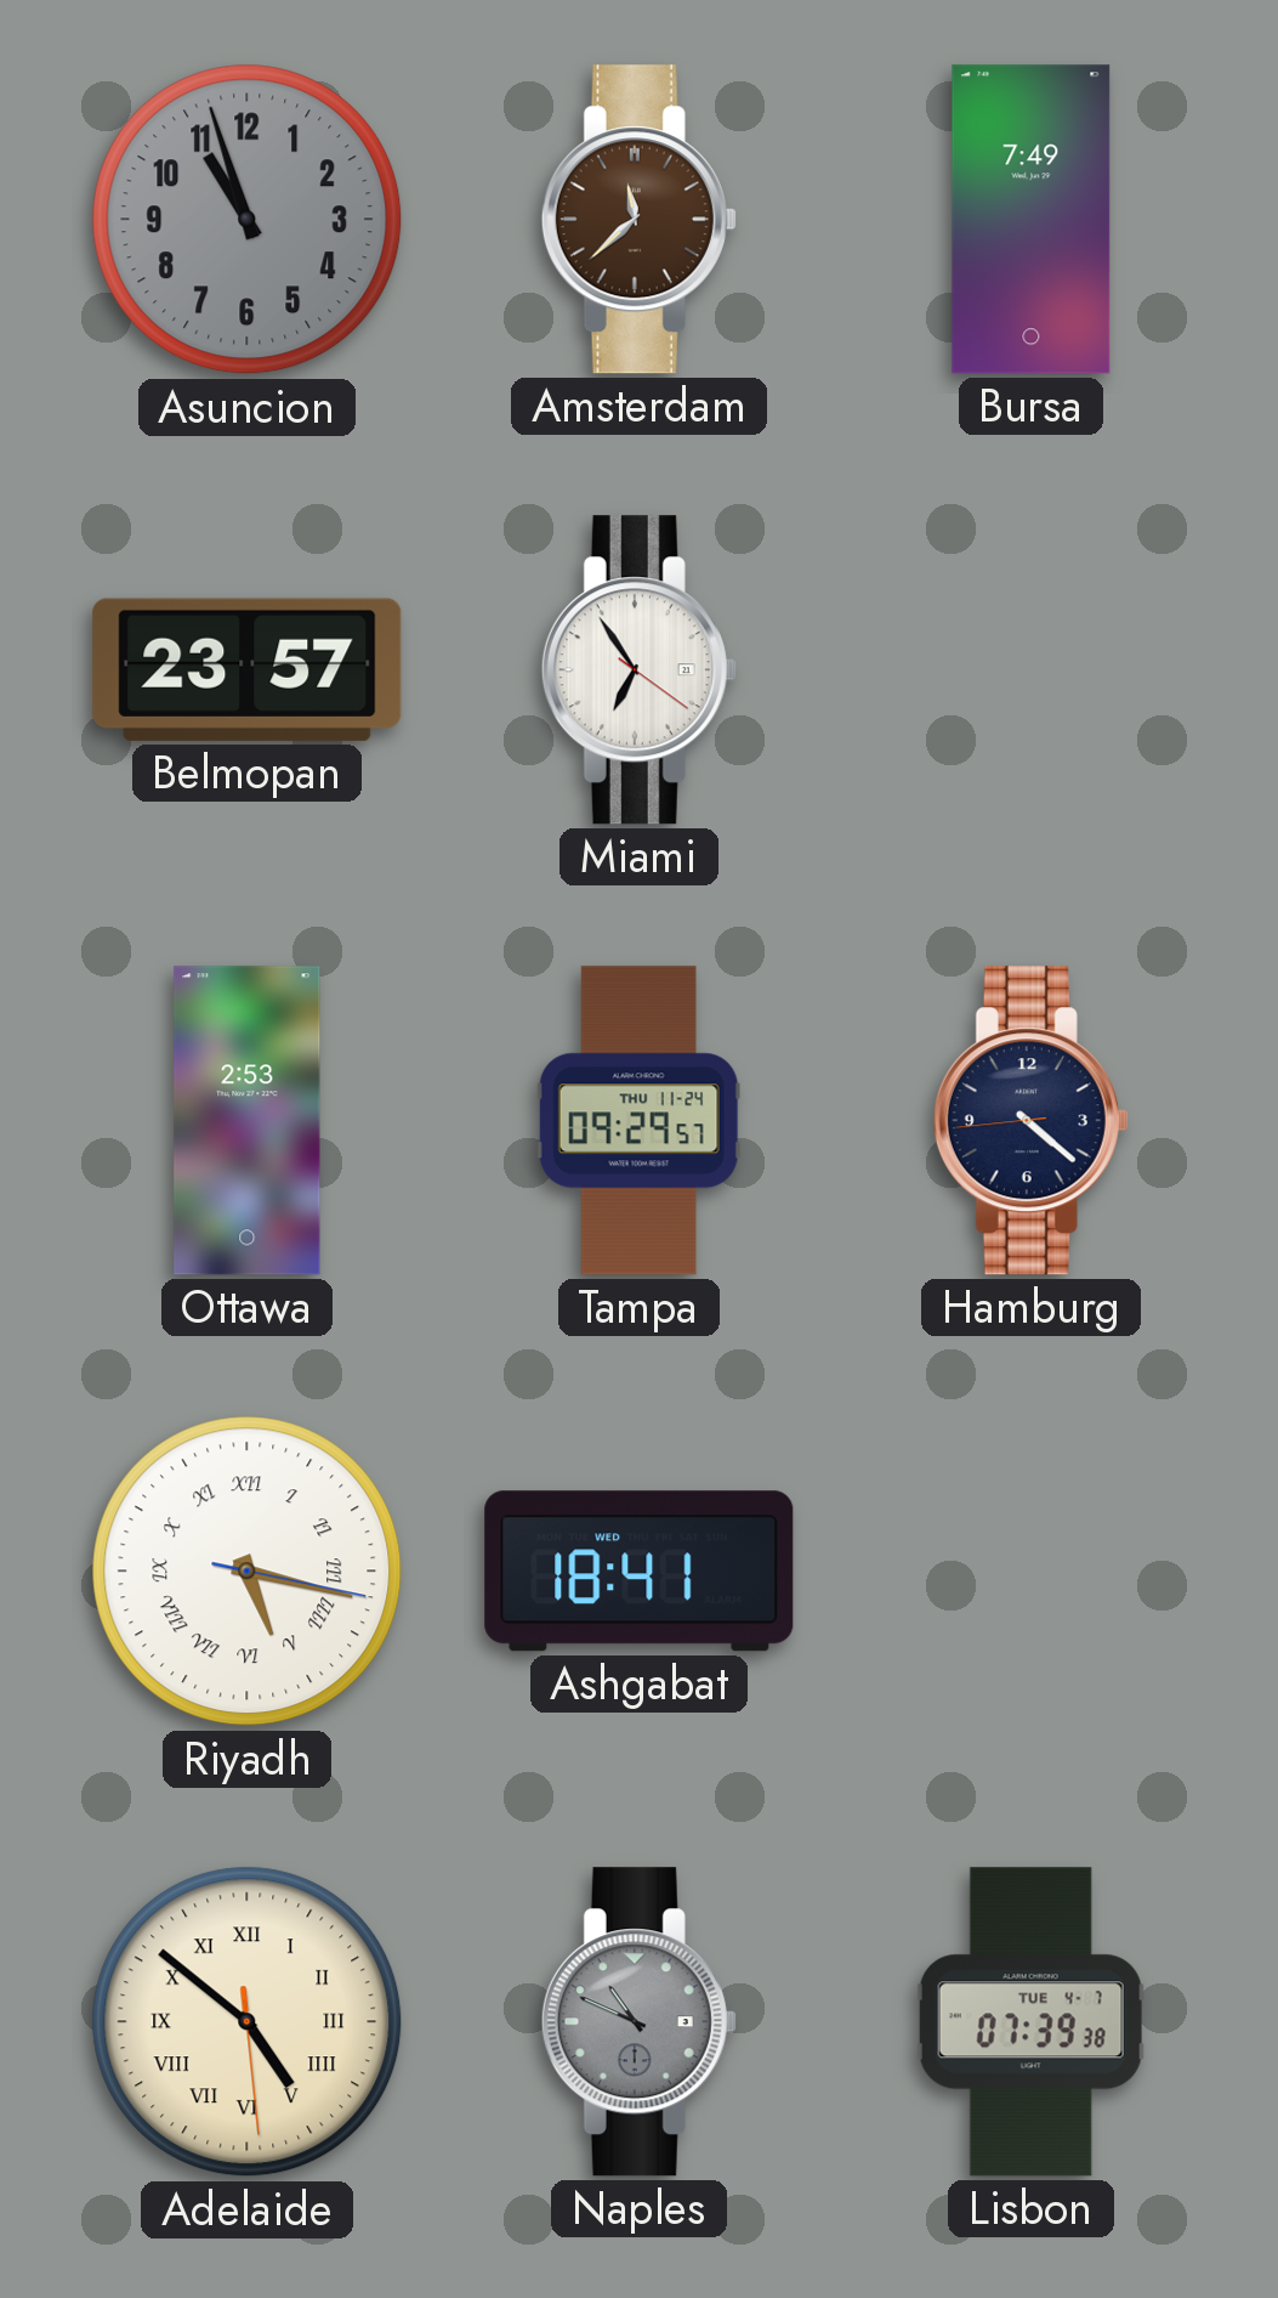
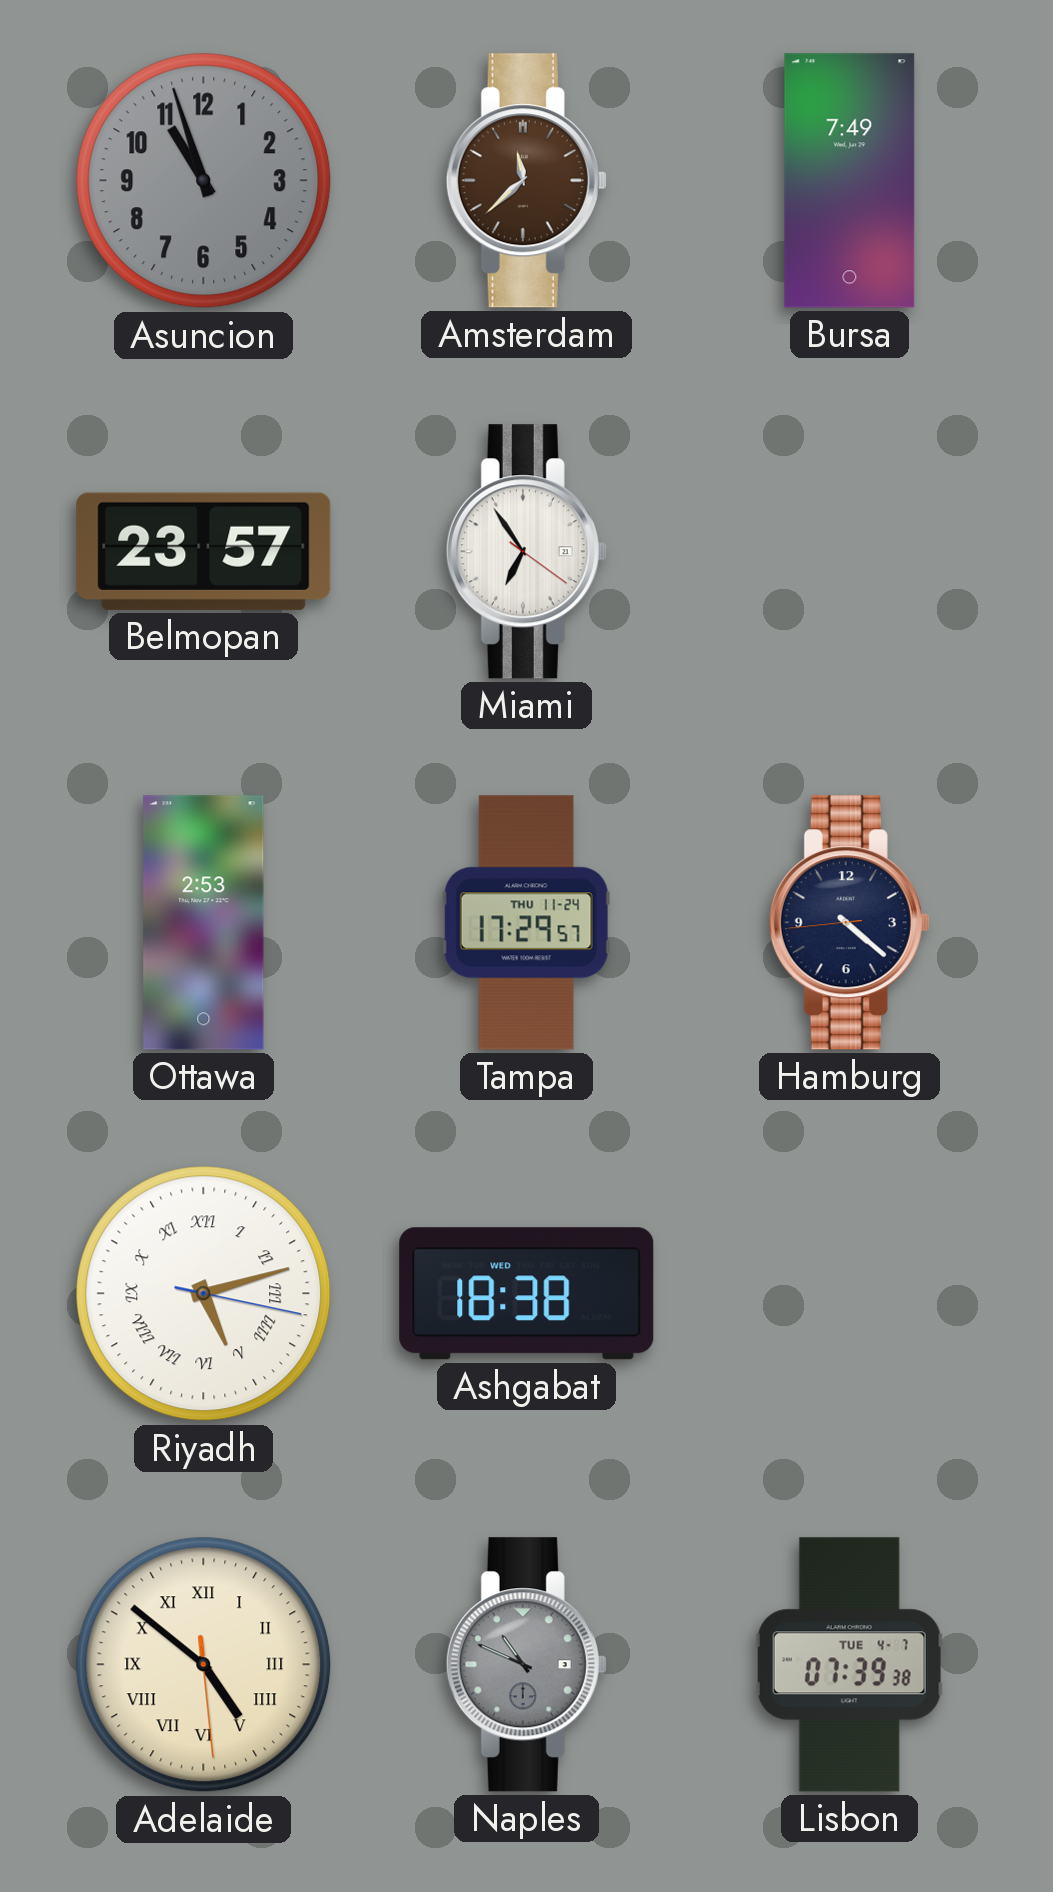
Tampa: 09:29 -> 17:29 (526, 923)
Riyadh: 5:17 -> 5:12 (204, 1294)
Ashgabat: 18:41 -> 18:38 (527, 1294)
